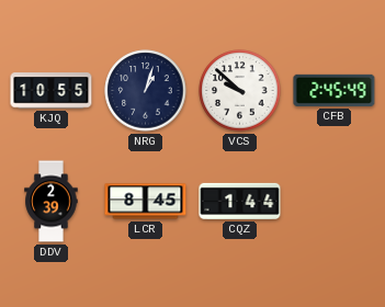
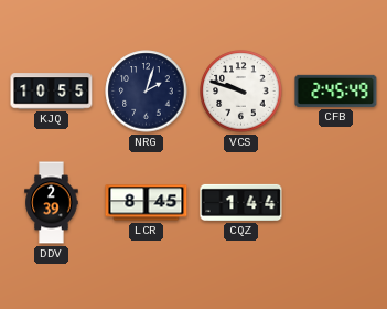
NRG: 1:03 -> 2:03 (147, 92)
VCS: 9:52 -> 9:48 (241, 92)
